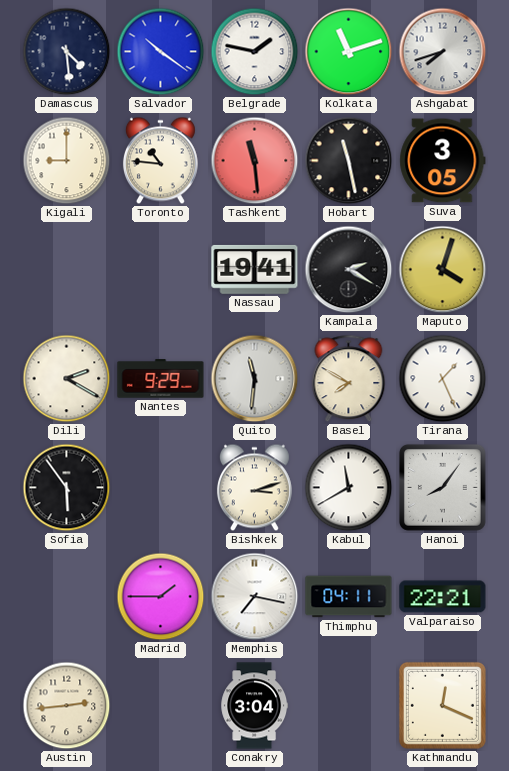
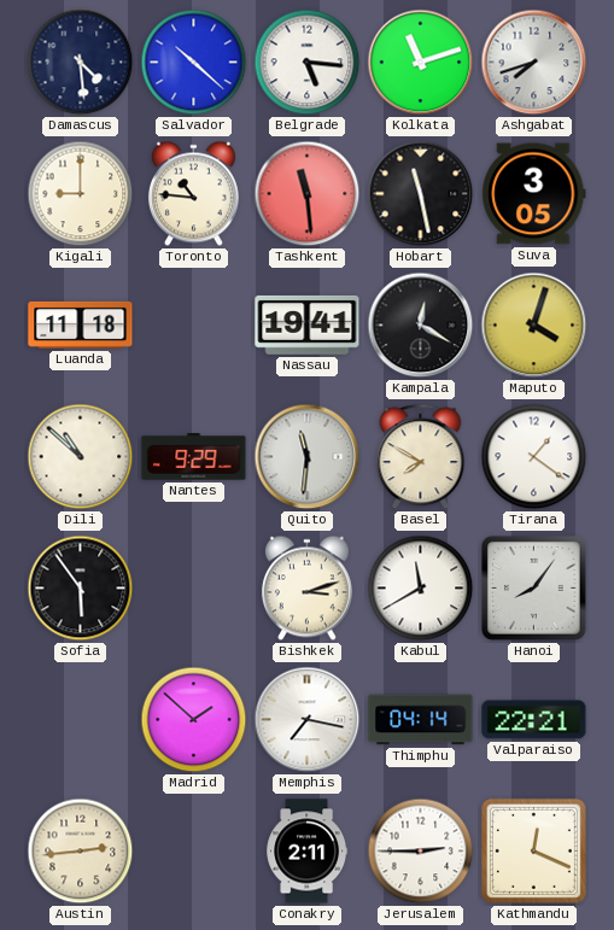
Salvador: 10:21 -> 10:22 (194, 63)
Belgrade: 1:47 -> 5:16 (308, 63)
Luanda: none -> 11:18 (81, 324)
Kampala: 2:20 -> 12:20 (421, 326)
Dili: 2:20 -> 10:52 (81, 457)
Tirana: 1:26 -> 1:21 (534, 457)
Madrid: 1:45 -> 1:52 (194, 720)
Thimphu: 04:11 -> 04:14 (421, 720)
Conakry: 3:04 -> 2:11 (308, 852)
Jerusalem: none -> 2:45 (421, 852)
